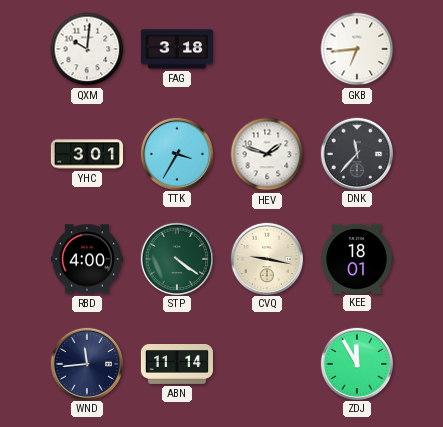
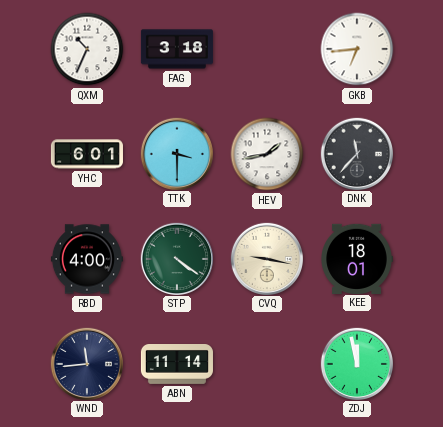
QXM: 10:01 -> 10:34 (87, 49)
YHC: 3:01 -> 6:01 (87, 154)
TTK: 3:35 -> 3:30 (176, 153)
HEV: 1:48 -> 1:43 (267, 154)
ZDJ: 11:55 -> 11:58 (356, 363)
